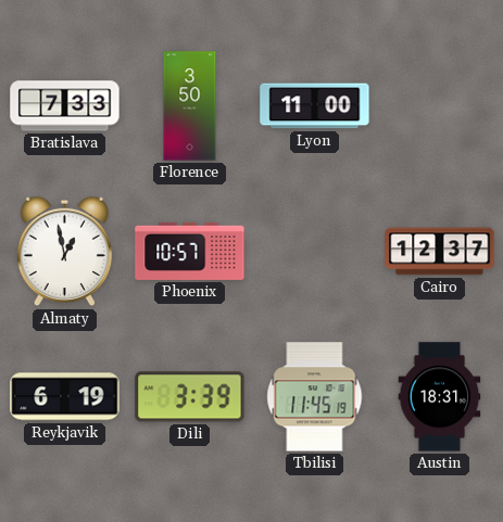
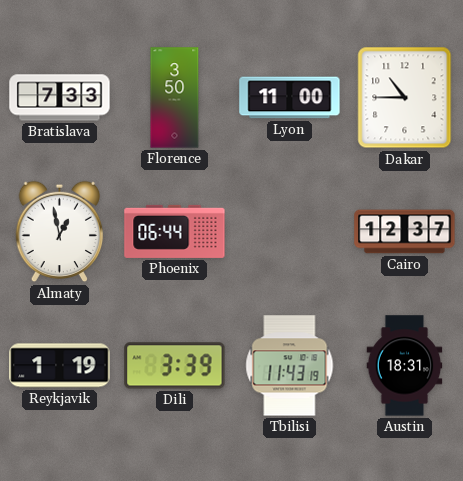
Dakar: none -> 10:45 (405, 98)
Phoenix: 10:57 -> 06:44 (175, 231)
Reykjavik: 6:19 -> 1:19 (60, 366)
Tbilisi: 11:45 -> 11:43 (290, 366)
